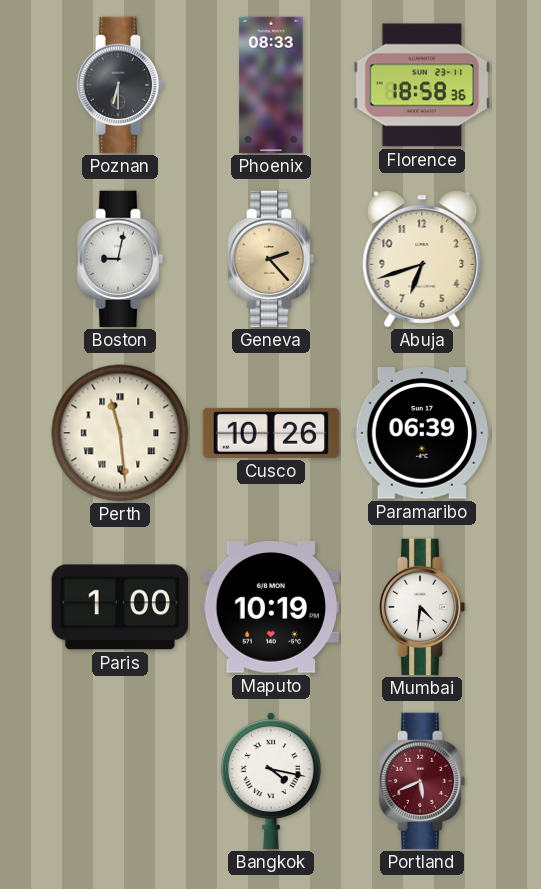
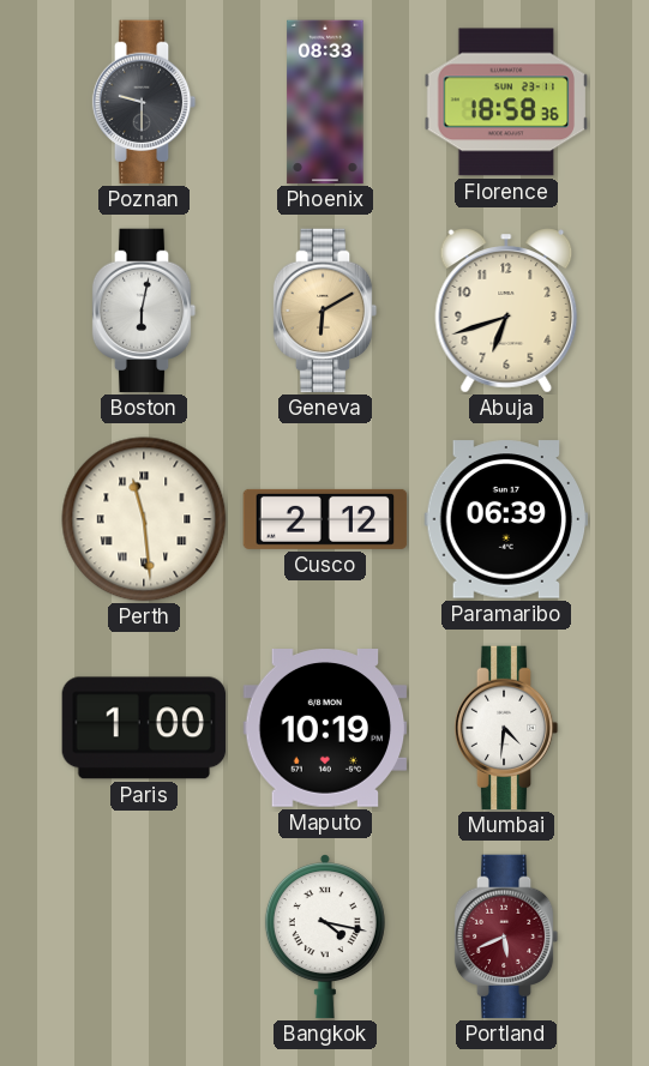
Poznan: 6:30 -> 9:30 (144, 102)
Boston: 9:02 -> 6:02 (144, 311)
Geneva: 2:23 -> 6:10 (325, 311)
Cusco: 10:26 -> 2:12 (325, 519)
